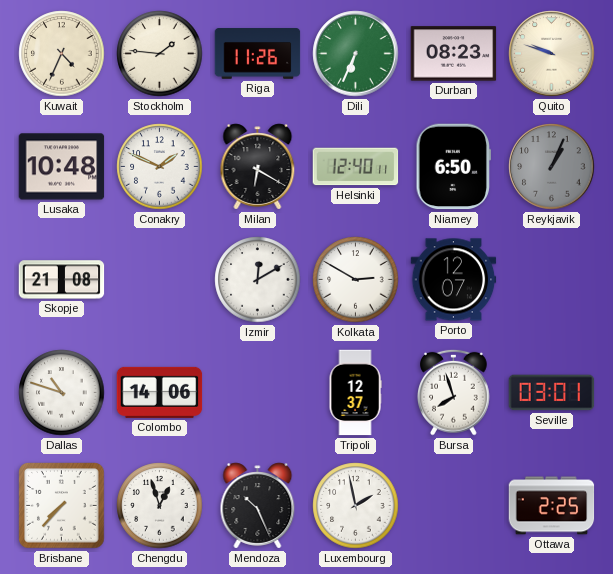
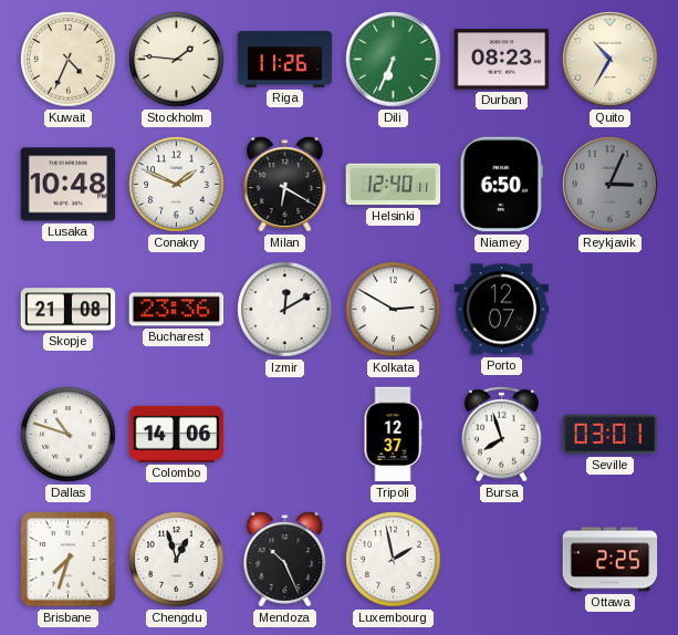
Quito: 9:48 -> 10:35 (611, 60)
Reykjavik: 1:04 -> 3:04 (611, 185)
Bucharest: none -> 23:36 (177, 310)
Brisbane: 7:37 -> 7:33 (69, 560)
